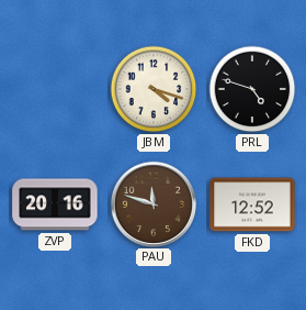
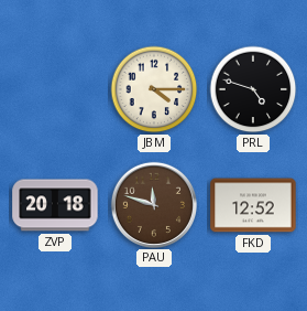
JBM: 4:18 -> 4:15 (154, 89)
ZVP: 20:16 -> 20:18 (55, 205)
